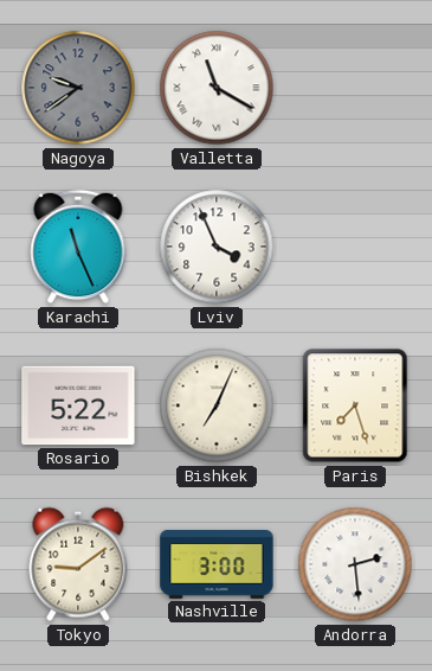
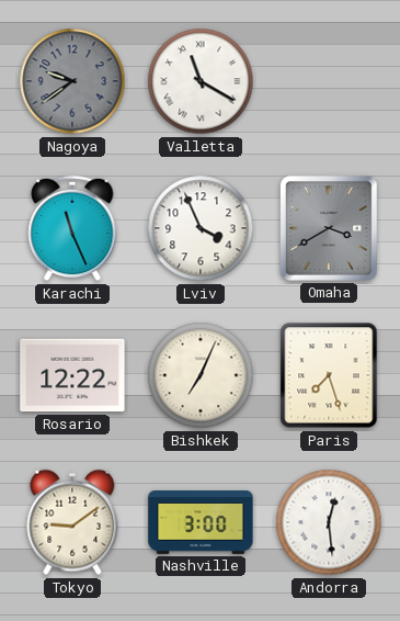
Omaha: none -> 3:40 (330, 229)
Rosario: 5:22 -> 12:22 (72, 375)
Andorra: 2:29 -> 12:29 (329, 522)
